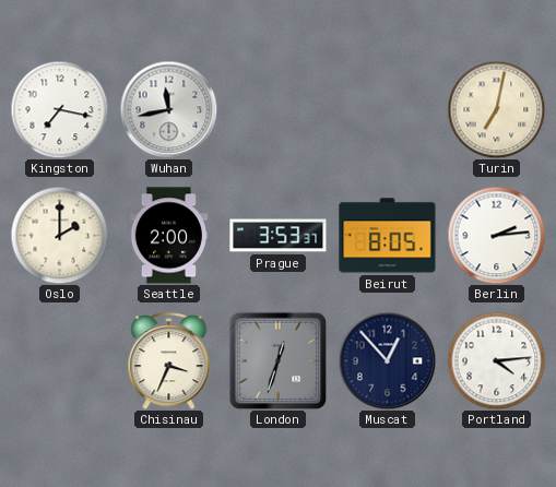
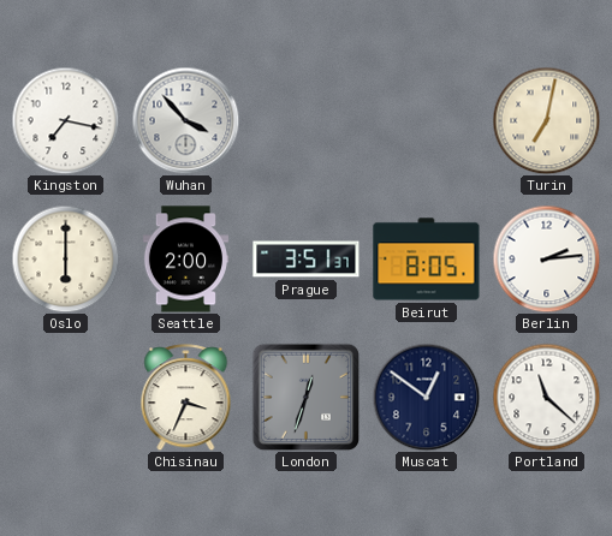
Wuhan: 11:43 -> 3:53 (185, 120)
Oslo: 2:00 -> 6:00 (65, 258)
Prague: 3:53 -> 3:51 (307, 260)
Muscat: 12:53 -> 12:51 (426, 397)
Portland: 4:14 -> 11:22 (546, 397)
